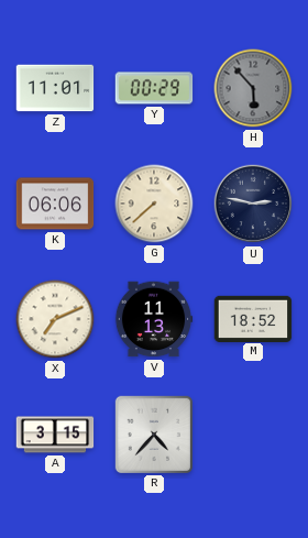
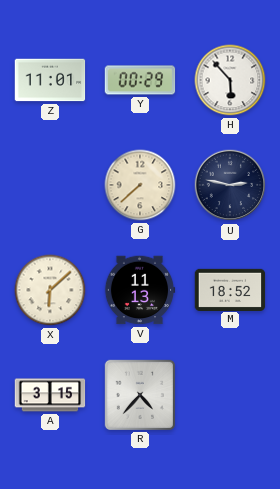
H dial: grey -> white (230, 80)
K: 06:06 -> none (55, 204)
X: 7:11 -> 6:08 (50, 290)
